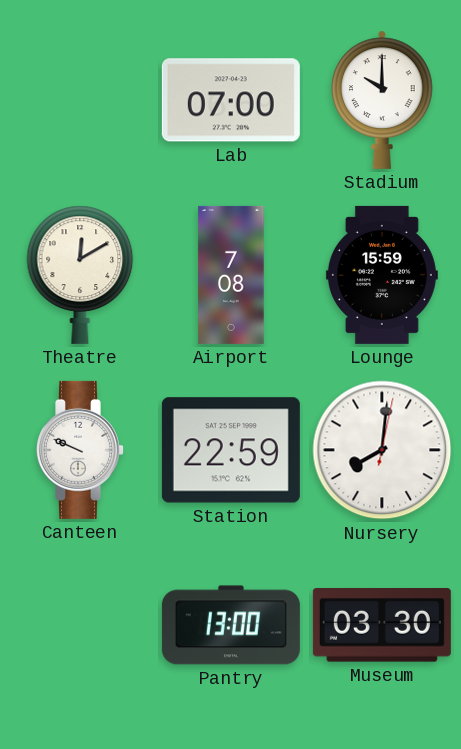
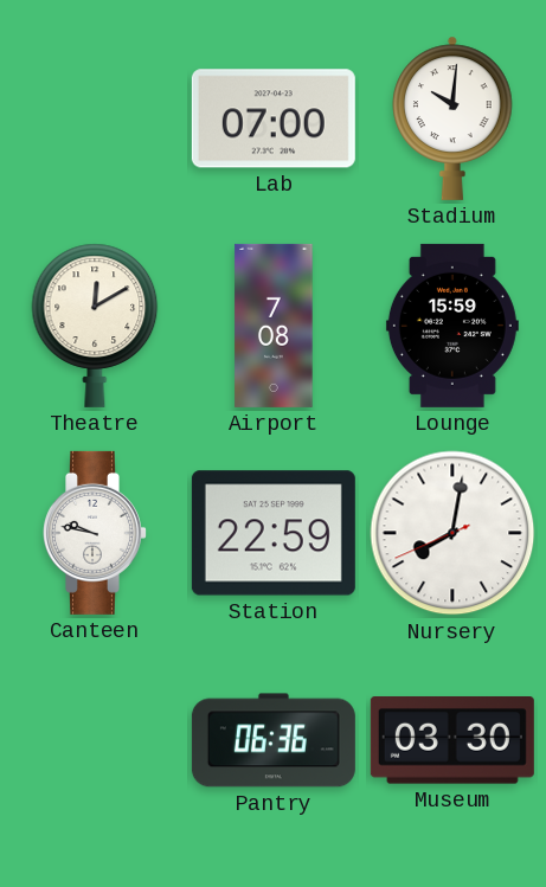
Stadium: 10:00 -> 10:01 (454, 118)
Canteen: 9:49 -> 9:47 (96, 533)
Nursery: 8:01:02 -> 8:01:41 (452, 533)
Pantry: 13:00 -> 06:36 (274, 740)
